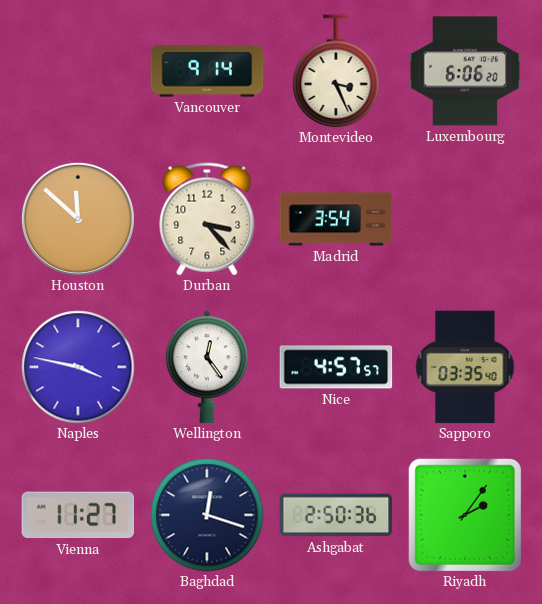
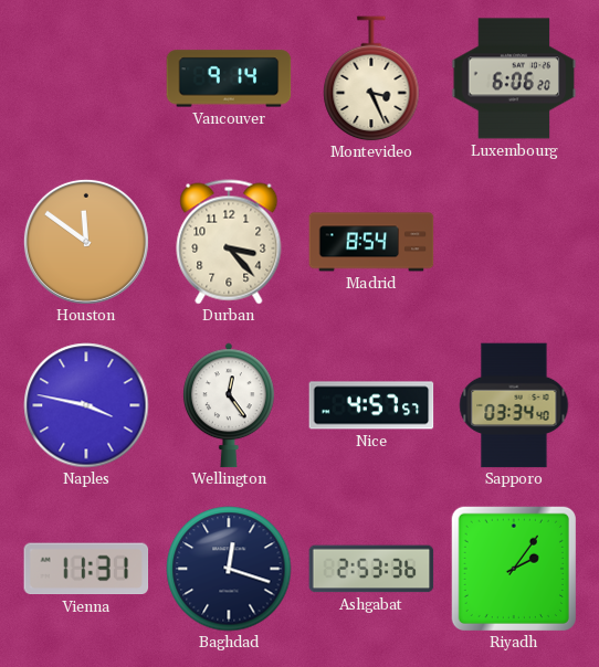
Houston: 11:52 -> 11:51 (86, 242)
Madrid: 3:54 -> 8:54 (371, 242)
Sapporo: 03:35 -> 03:34 (514, 405)
Vienna: 11:27 -> 11:31 (86, 569)
Ashgabat: 2:50 -> 2:53 (371, 569)
